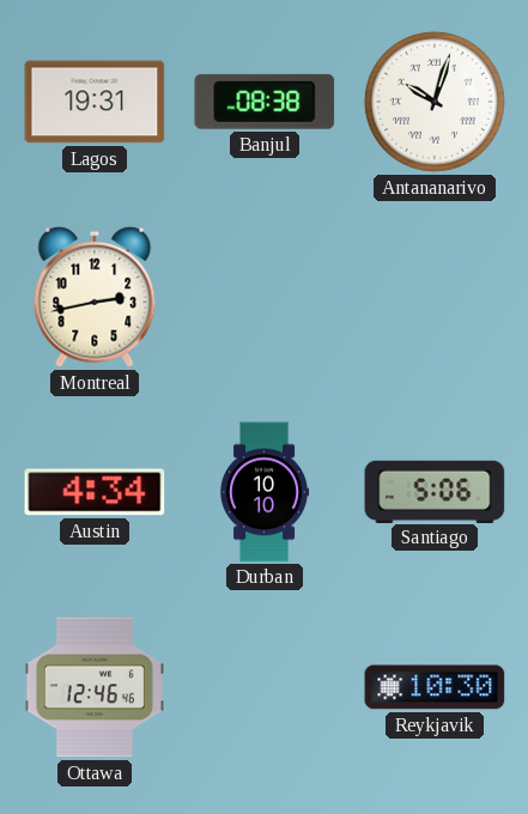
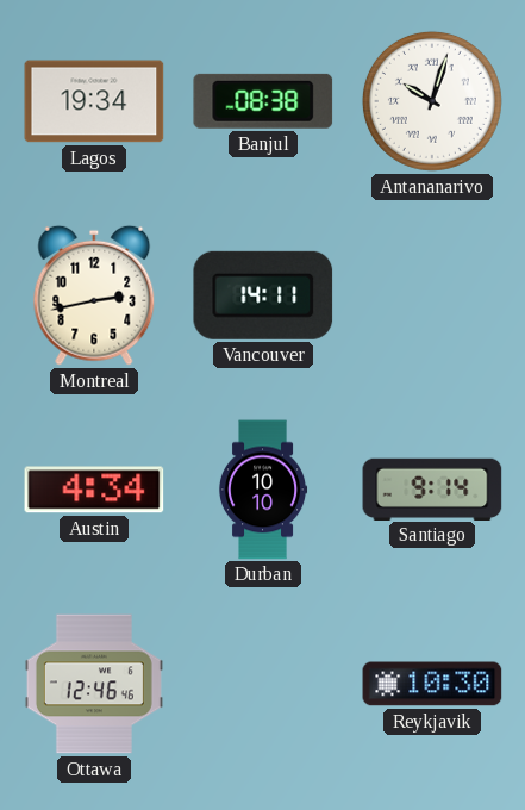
Lagos: 19:31 -> 19:34 (94, 101)
Vancouver: none -> 14:11 (263, 295)
Santiago: 5:06 -> 9:14 (432, 488)
